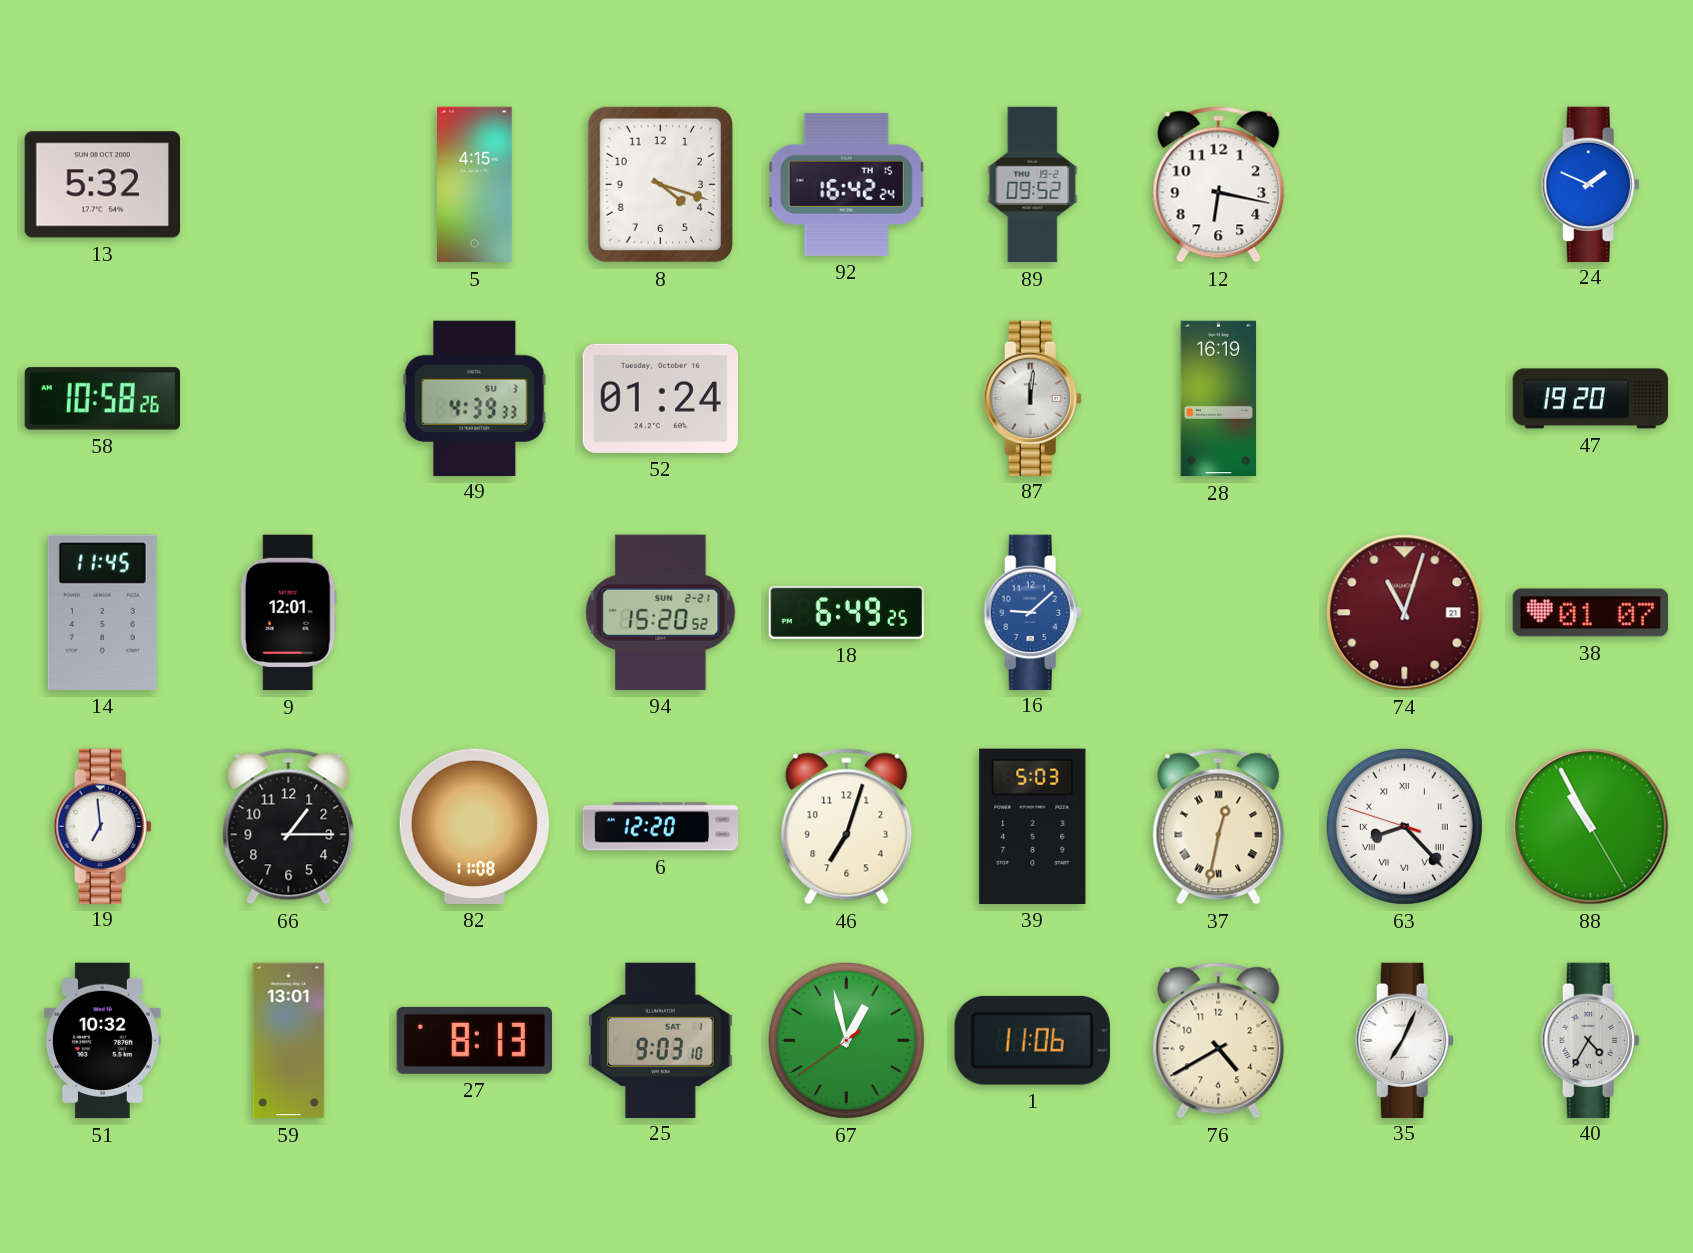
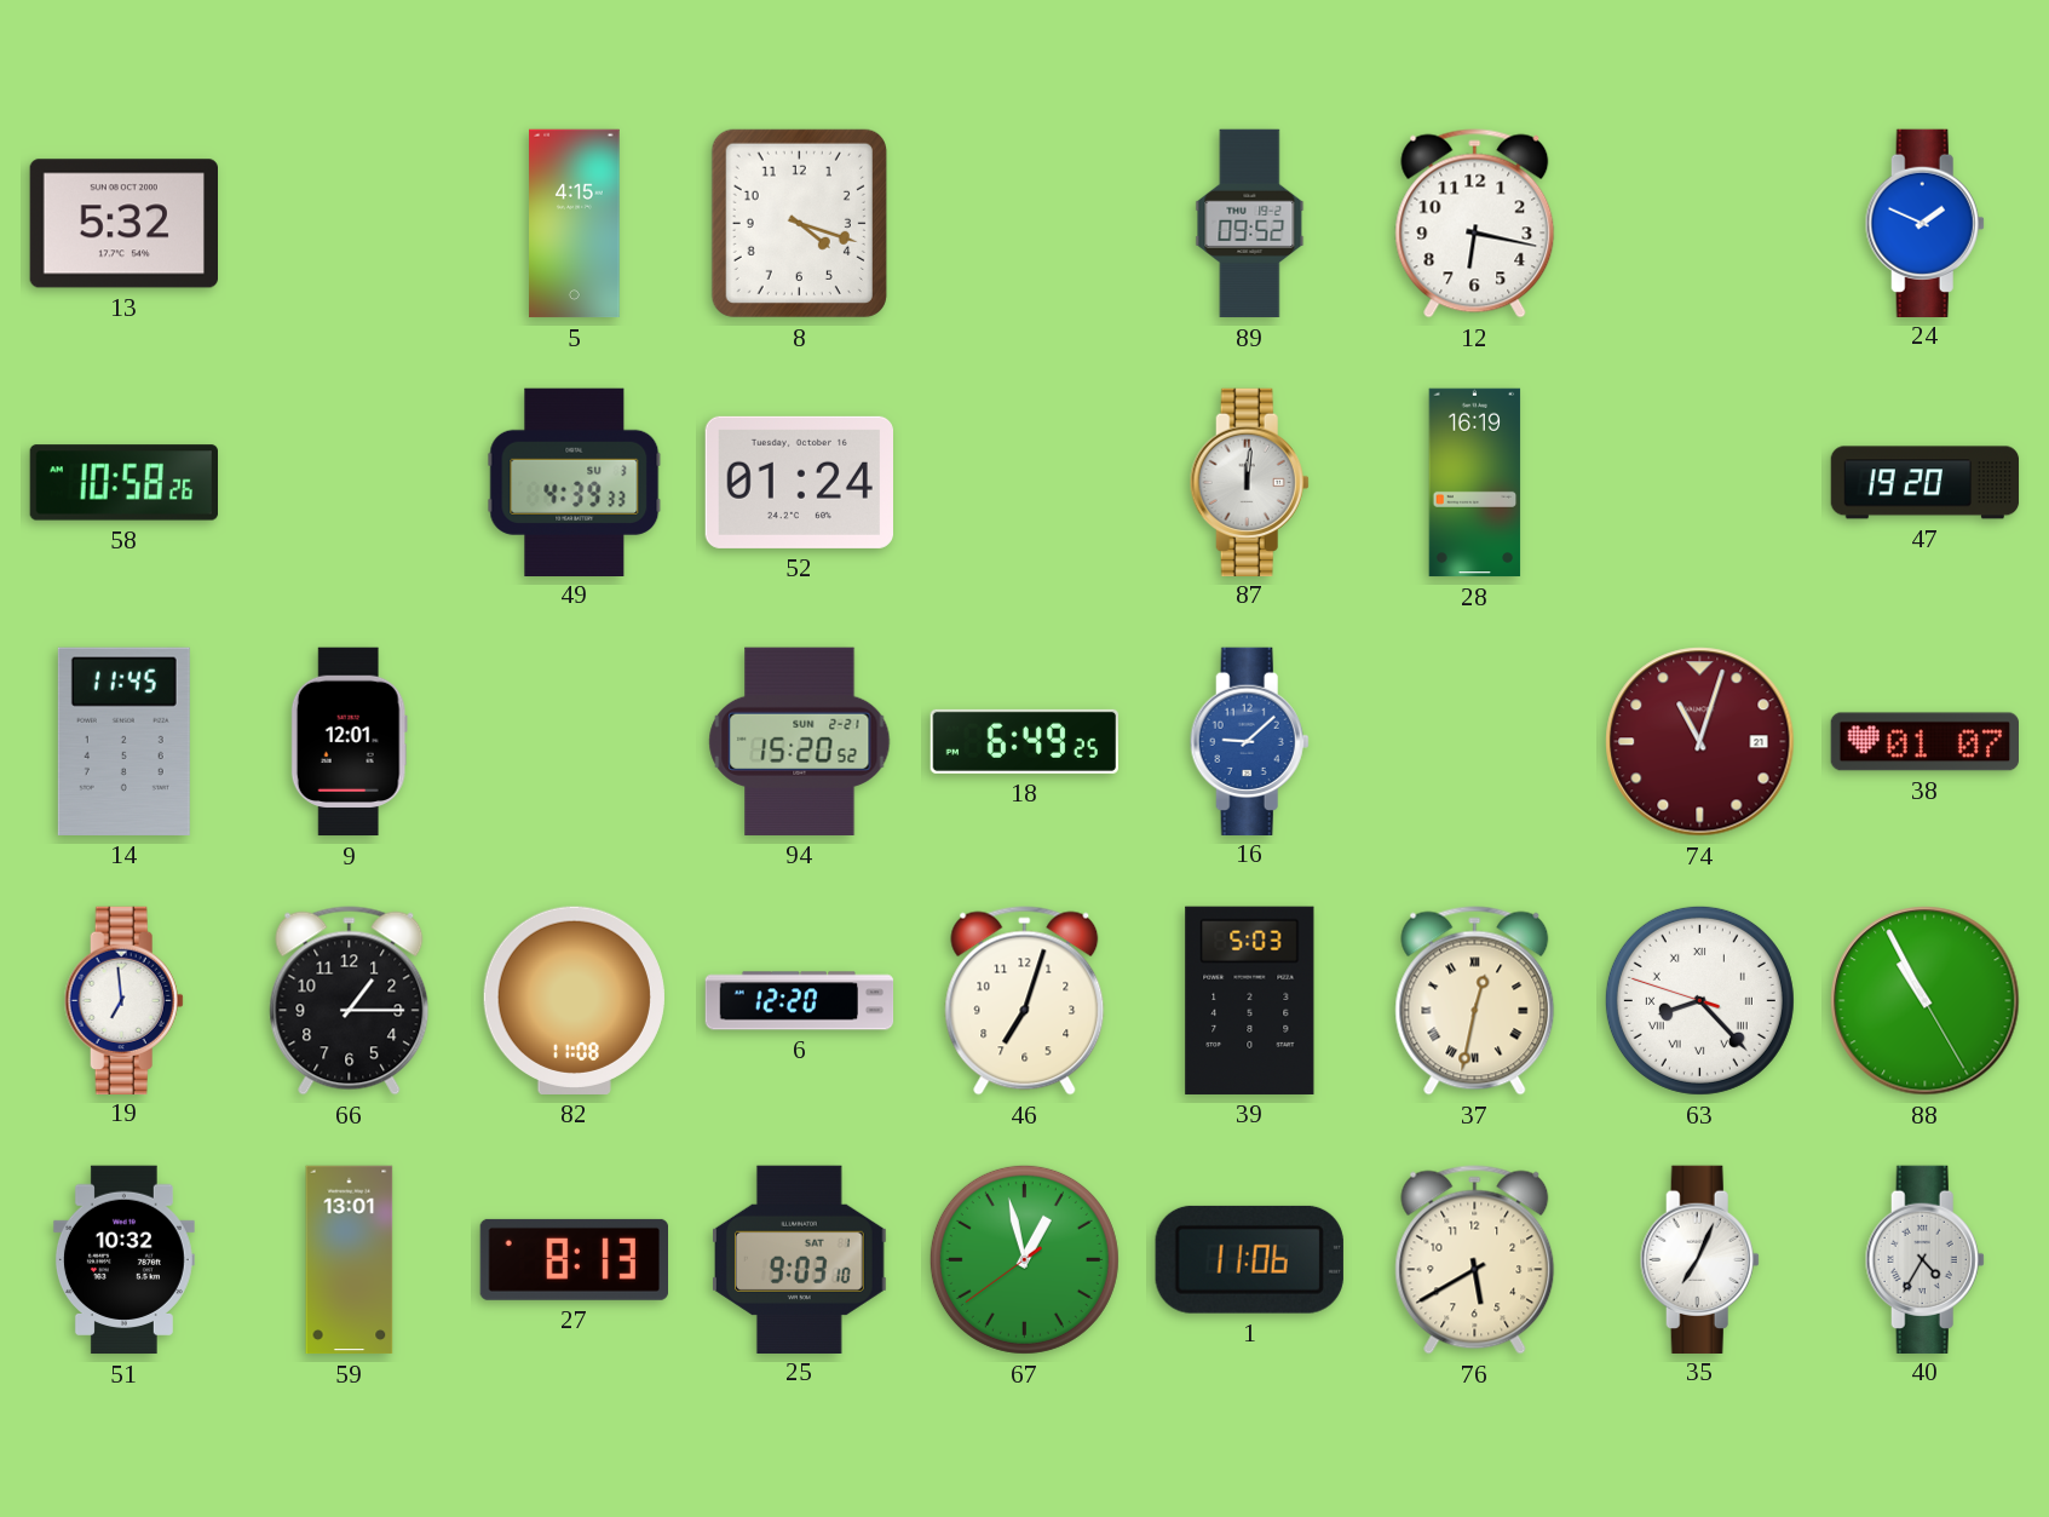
92: 16:42 -> none (847, 184)
76: 4:40 -> 5:40 (1475, 1260)
